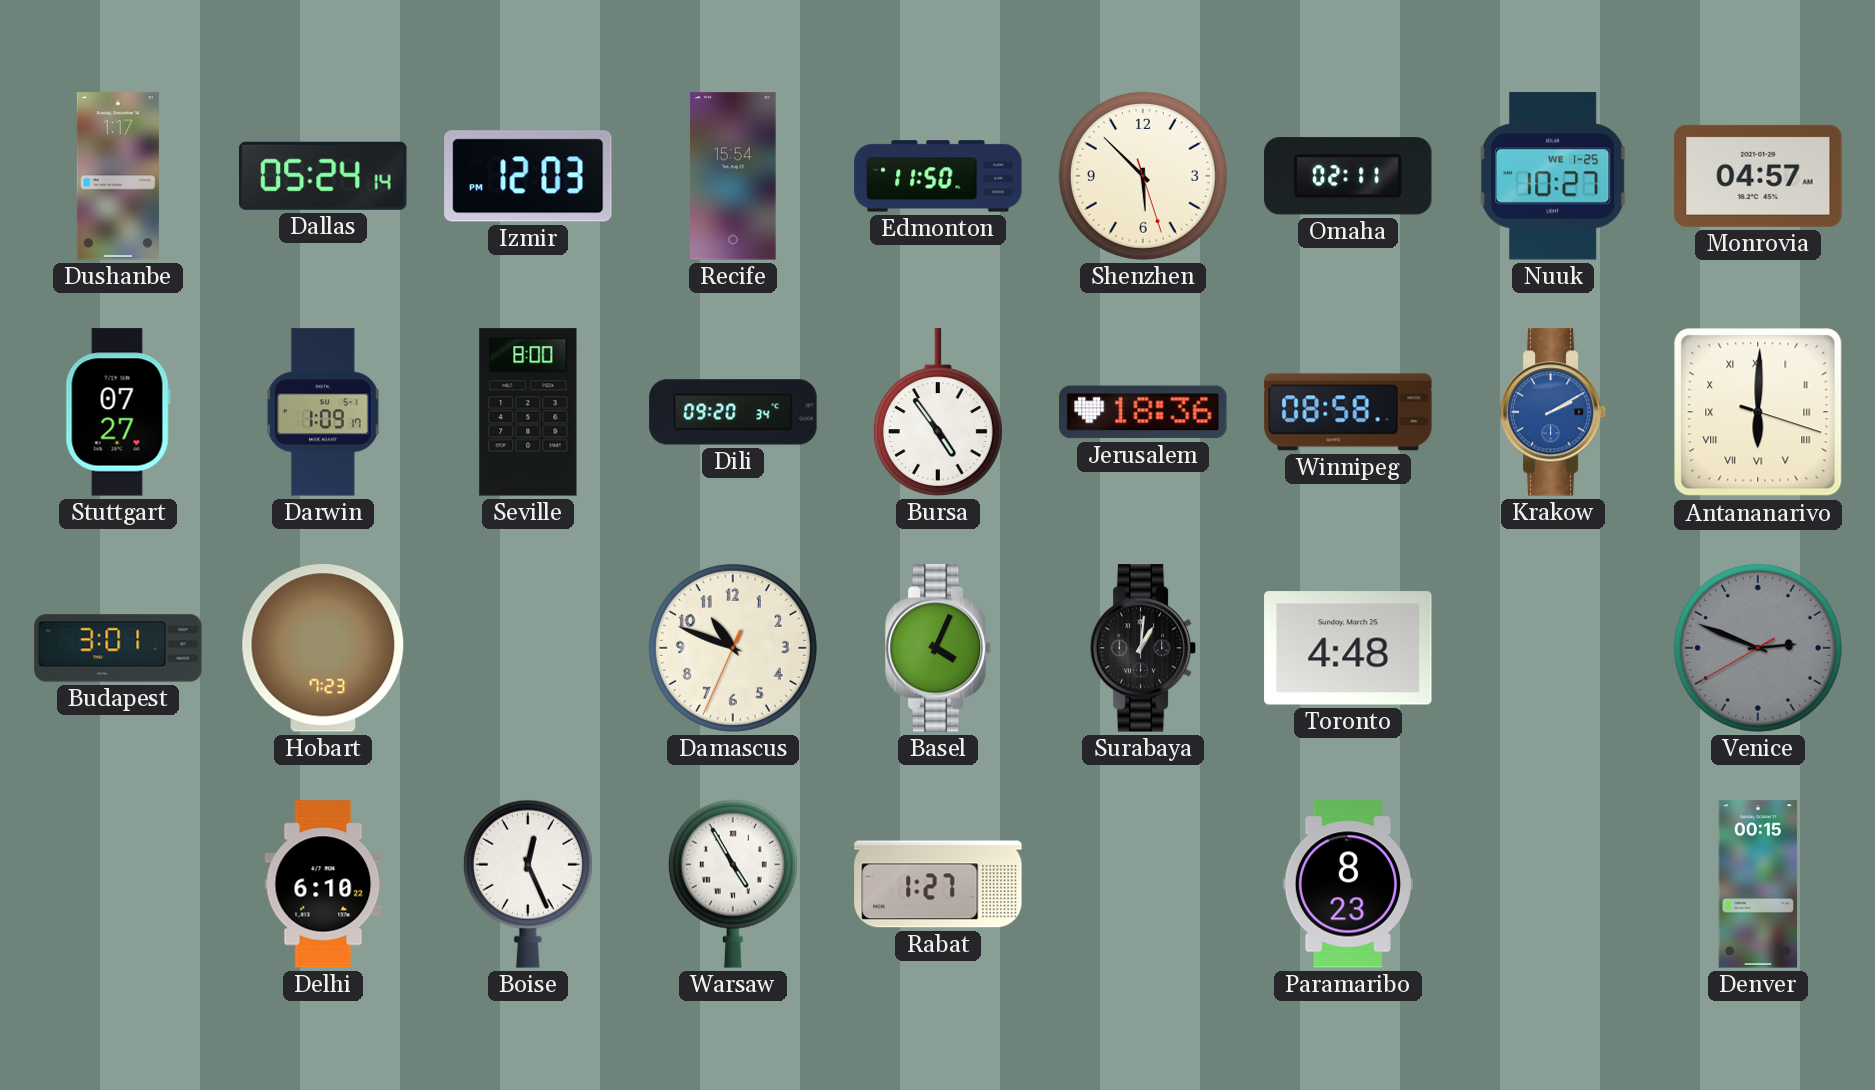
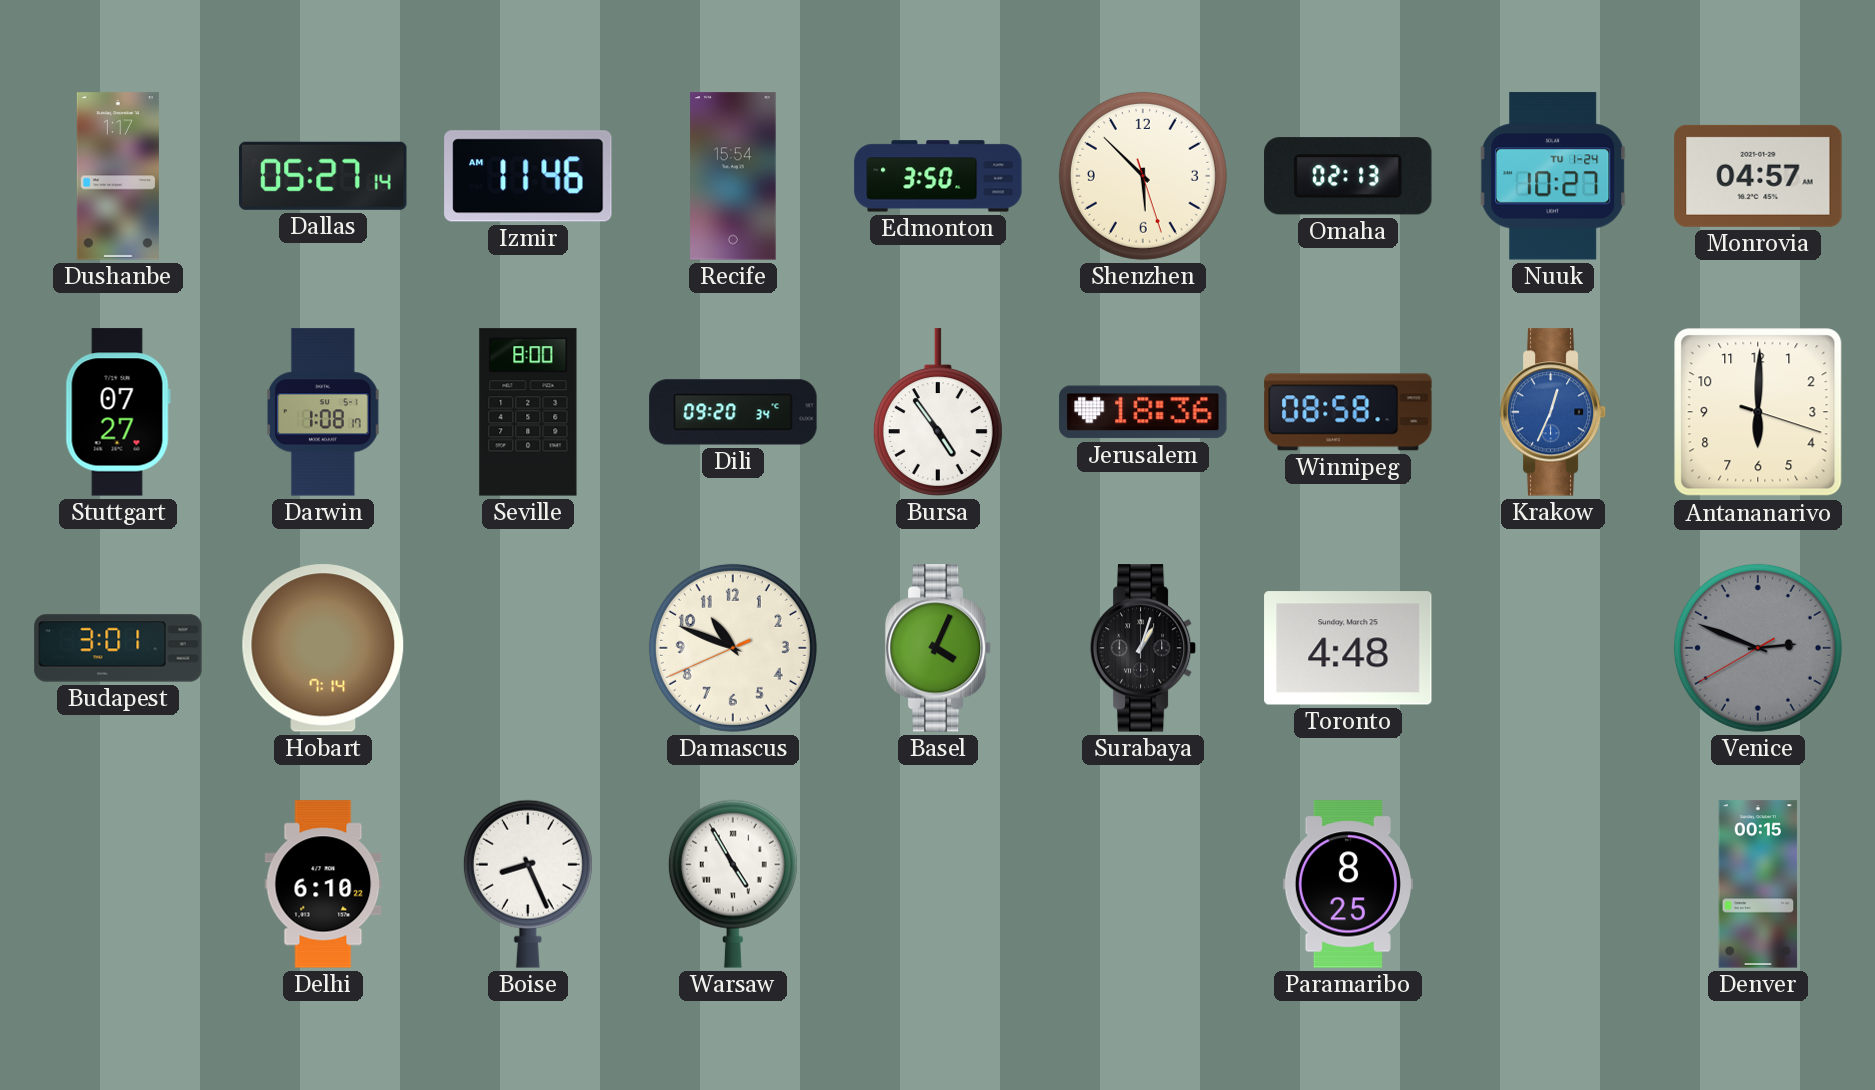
Dallas: 05:24 -> 05:27 (323, 176)
Izmir: 12:03 -> 11:46 (528, 176)
Edmonton: 11:50 -> 3:50 (938, 176)
Omaha: 02:11 -> 02:13 (1348, 176)
Nuuk date: WE 1-25 -> TU 1-24 (1553, 176)
Darwin: 1:09 -> 1:08 (323, 412)
Krakow: 2:10 -> 12:34 (1553, 412)
Antananarivo numerals: Roman -> Arabic (1758, 412)
Hobart: 7:23 -> 7:14 (323, 648)
Damascus: 10:48:34 -> 10:48:41 (733, 648)
Surabaya: 1:01 -> 1:03 (1143, 648)
Boise: 12:26 -> 8:26 (528, 884)
Rabat: 1:27 -> none (938, 884)
Paramaribo: 8:23 -> 8:25 (1348, 884)
